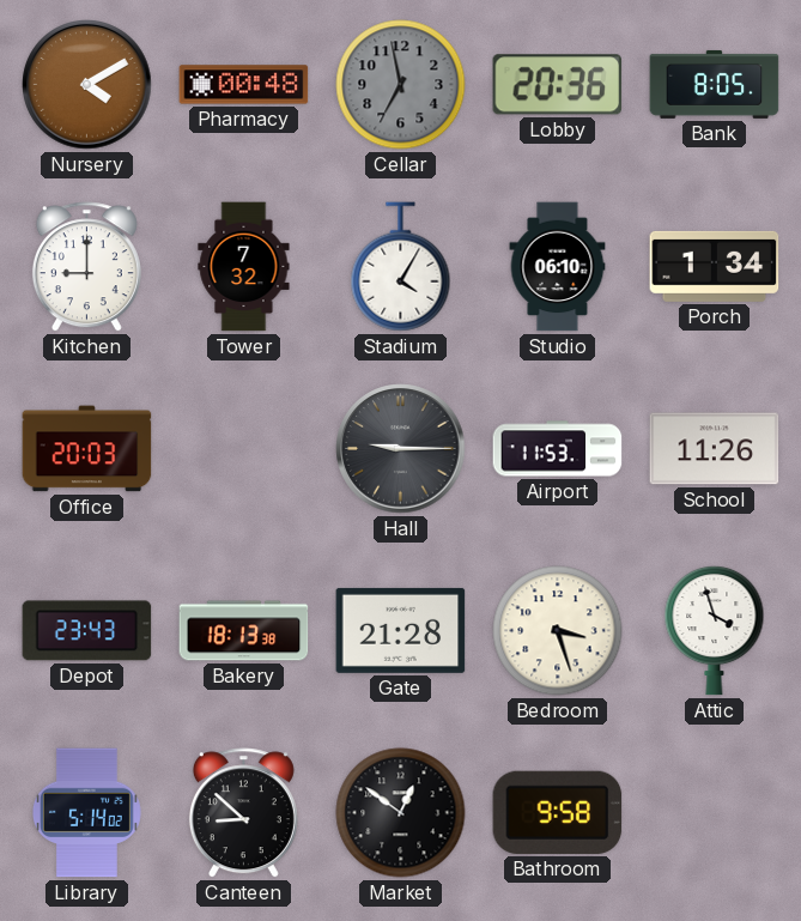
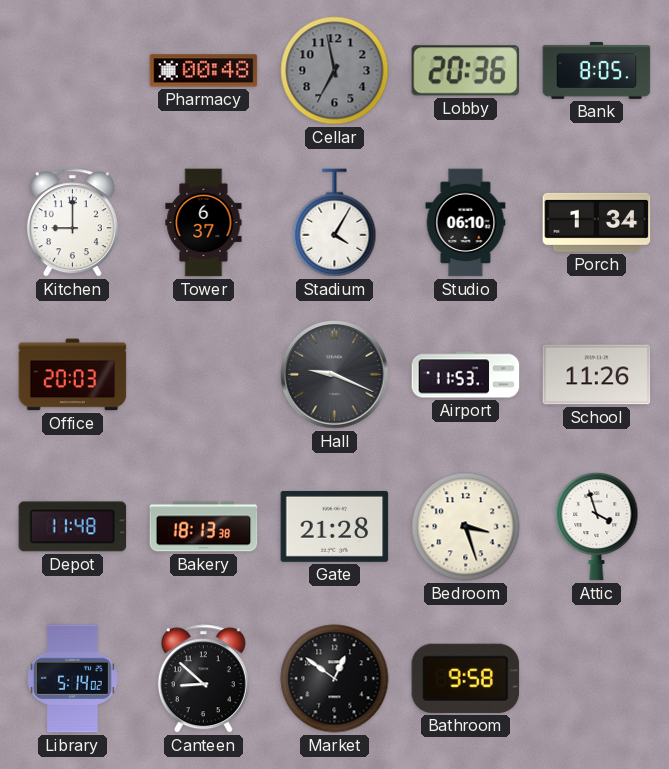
Nursery: 4:10 -> none (87, 85)
Tower: 7:32 -> 6:37 (204, 223)
Hall: 9:15 -> 9:19 (335, 375)
Depot: 23:43 -> 11:48 (73, 527)
